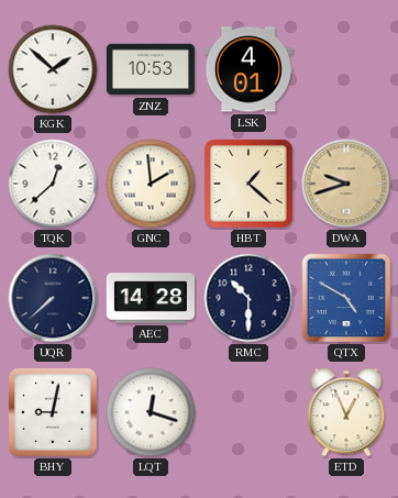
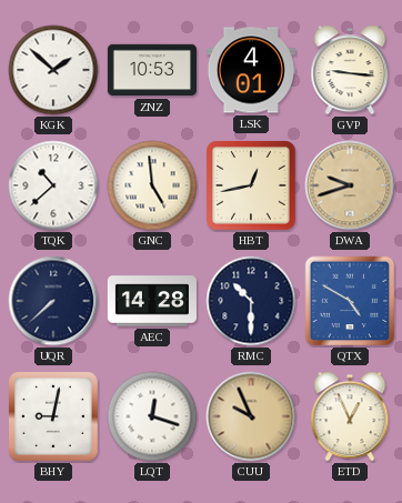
GVP: none -> 9:16 (350, 70)
TQK: 12:38 -> 10:38 (53, 185)
GNC: 1:59 -> 4:59 (152, 185)
HBT: 1:22 -> 12:43 (251, 185)
CUU: none -> 9:56 (251, 416)
